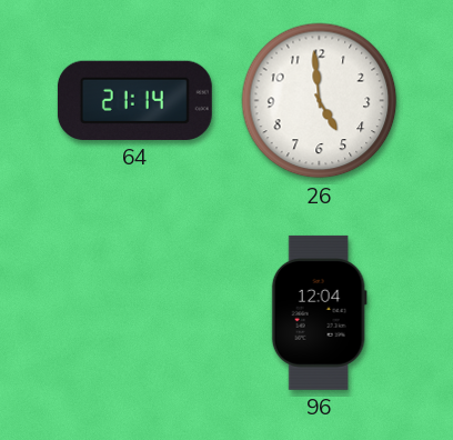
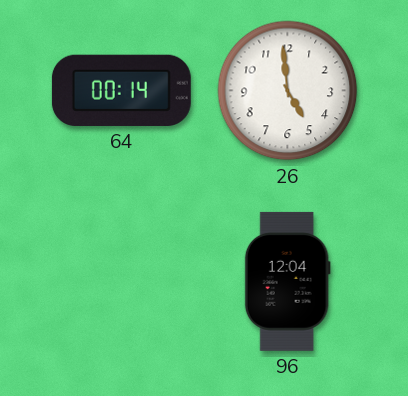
64: 21:14 -> 00:14 (121, 90)
